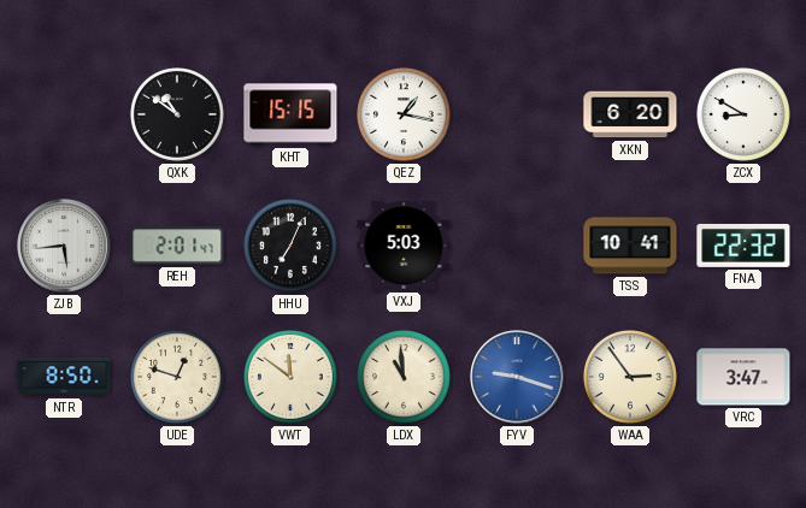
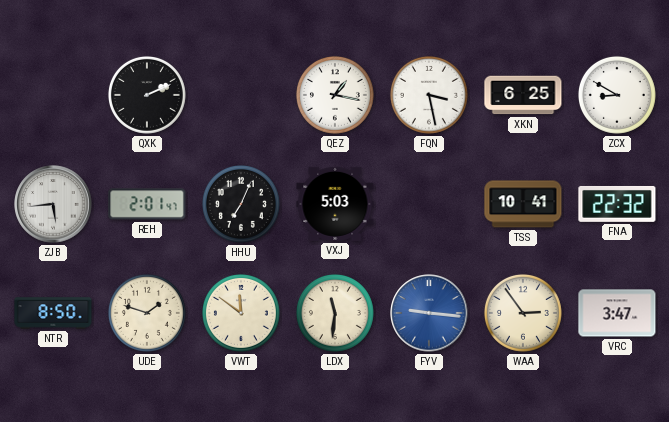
QXK: 10:51 -> 2:11 (147, 95)
KHT: 15:15 -> none (290, 114)
FQN: none -> 3:28 (429, 95)
XKN: 6:20 -> 6:25 (523, 95)
UDE: 12:48 -> 1:48 (147, 313)
LDX: 10:59 -> 11:31 (335, 313)
FYV: 9:18 -> 9:16 (429, 313)
